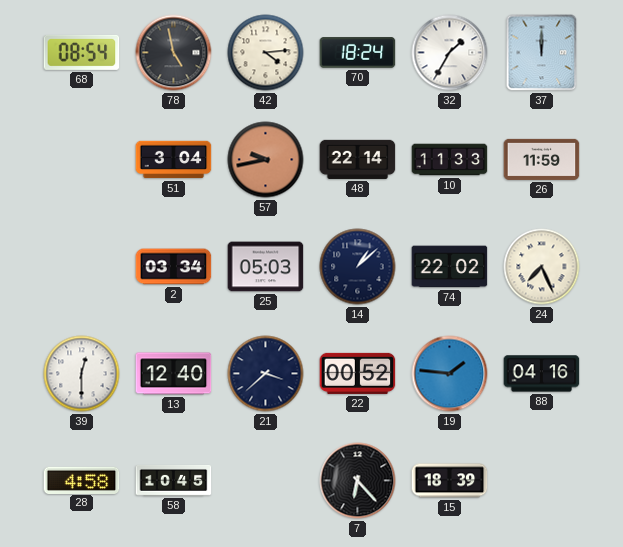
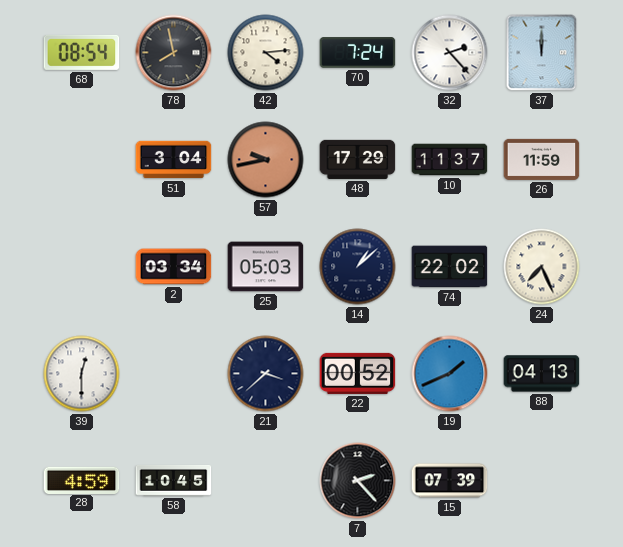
78: 4:58 -> 7:58 (174, 53)
70: 18:24 -> 7:24 (358, 53)
32: 1:35 -> 2:23 (450, 53)
48: 22:14 -> 17:29 (358, 159)
10: 11:33 -> 11:37 (450, 160)
13: 12:40 -> none (174, 374)
19: 1:46 -> 1:41 (450, 374)
88: 04:16 -> 04:13 (542, 374)
28: 4:58 -> 4:59 (82, 480)
7: 6:23 -> 2:23 (358, 481)
15: 18:39 -> 07:39 (450, 481)
